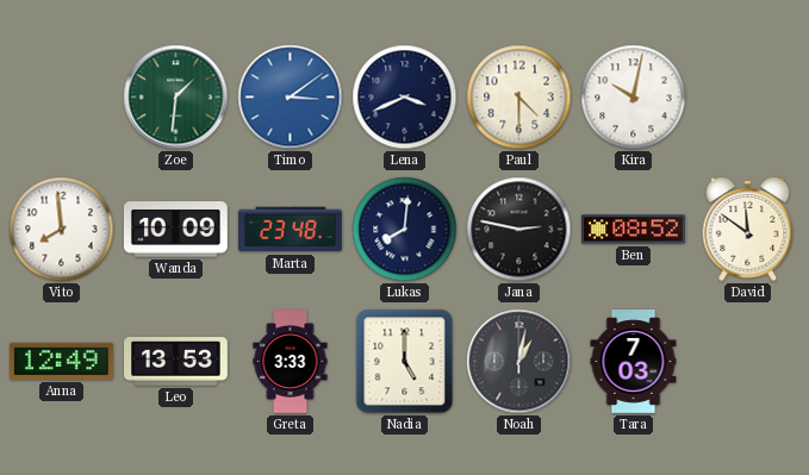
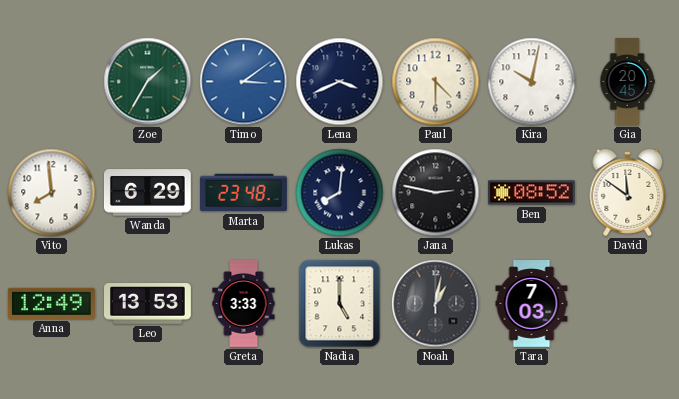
Zoe: 1:31 -> 1:35 (148, 82)
Gia: none -> 20:45 (627, 82)
Wanda: 10:09 -> 6:29 (147, 193)
